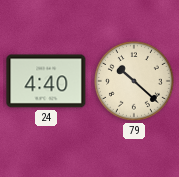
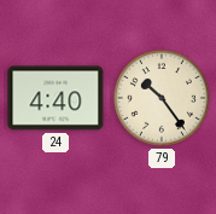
79: 10:22 -> 10:24 (162, 98)
